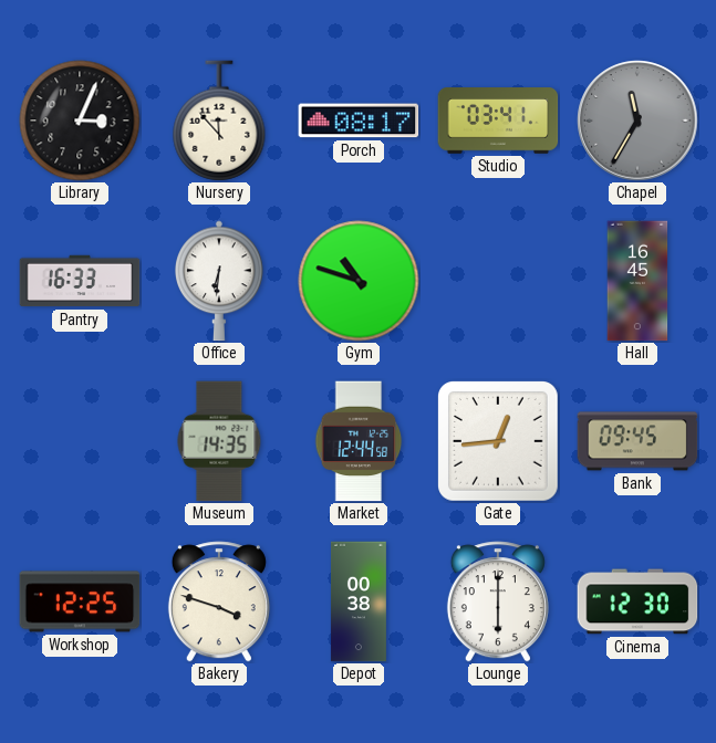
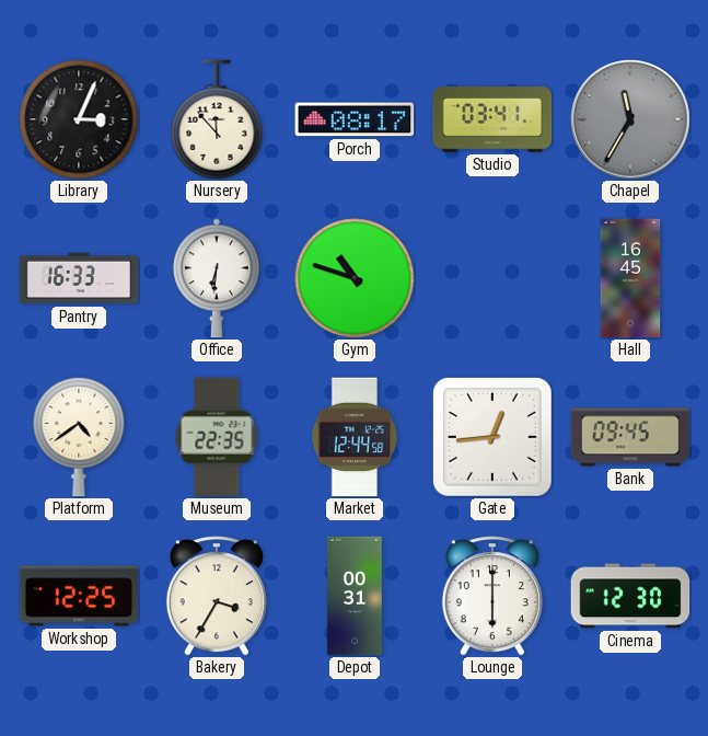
Platform: none -> 4:39 (79, 437)
Museum: 14:35 -> 22:35 (217, 437)
Bakery: 3:48 -> 3:35 (217, 596)
Depot: 00:38 -> 00:31 (355, 596)
